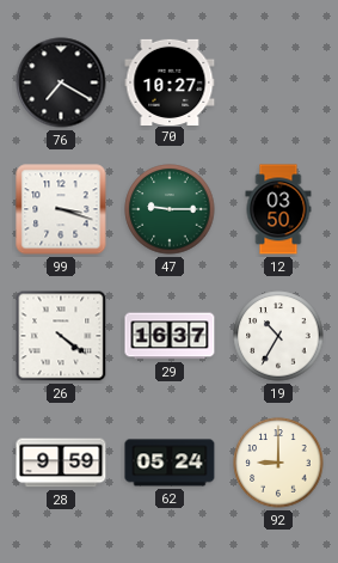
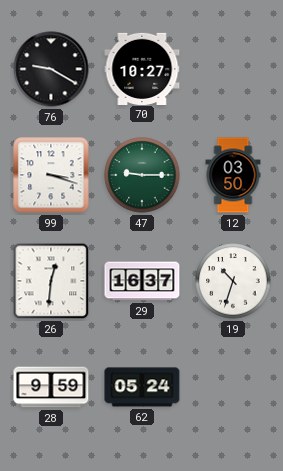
76: 7:20 -> 9:20 (51, 69)
26: 4:21 -> 12:31 (51, 281)
19: 10:35 -> 10:33 (233, 281)
92: 9:00 -> none (278, 463)
